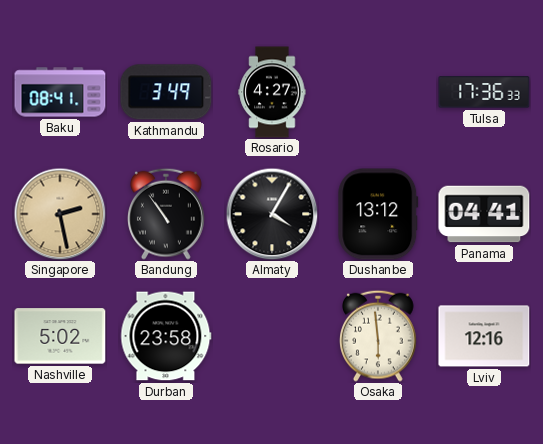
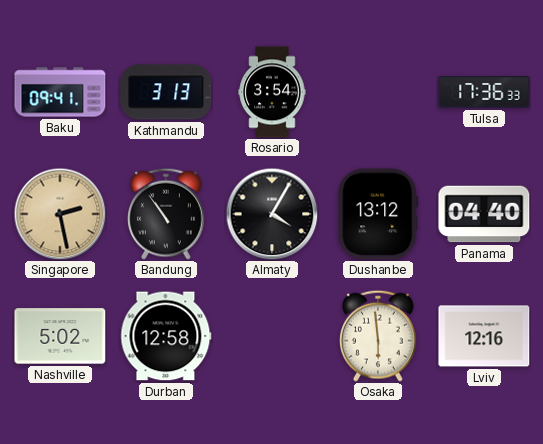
Baku: 08:41 -> 09:41 (60, 92)
Kathmandu: 3:49 -> 3:13 (166, 92)
Rosario: 4:27 -> 3:54 (272, 92)
Panama: 04:41 -> 04:40 (484, 214)
Durban: 23:58 -> 12:58 (166, 336)
